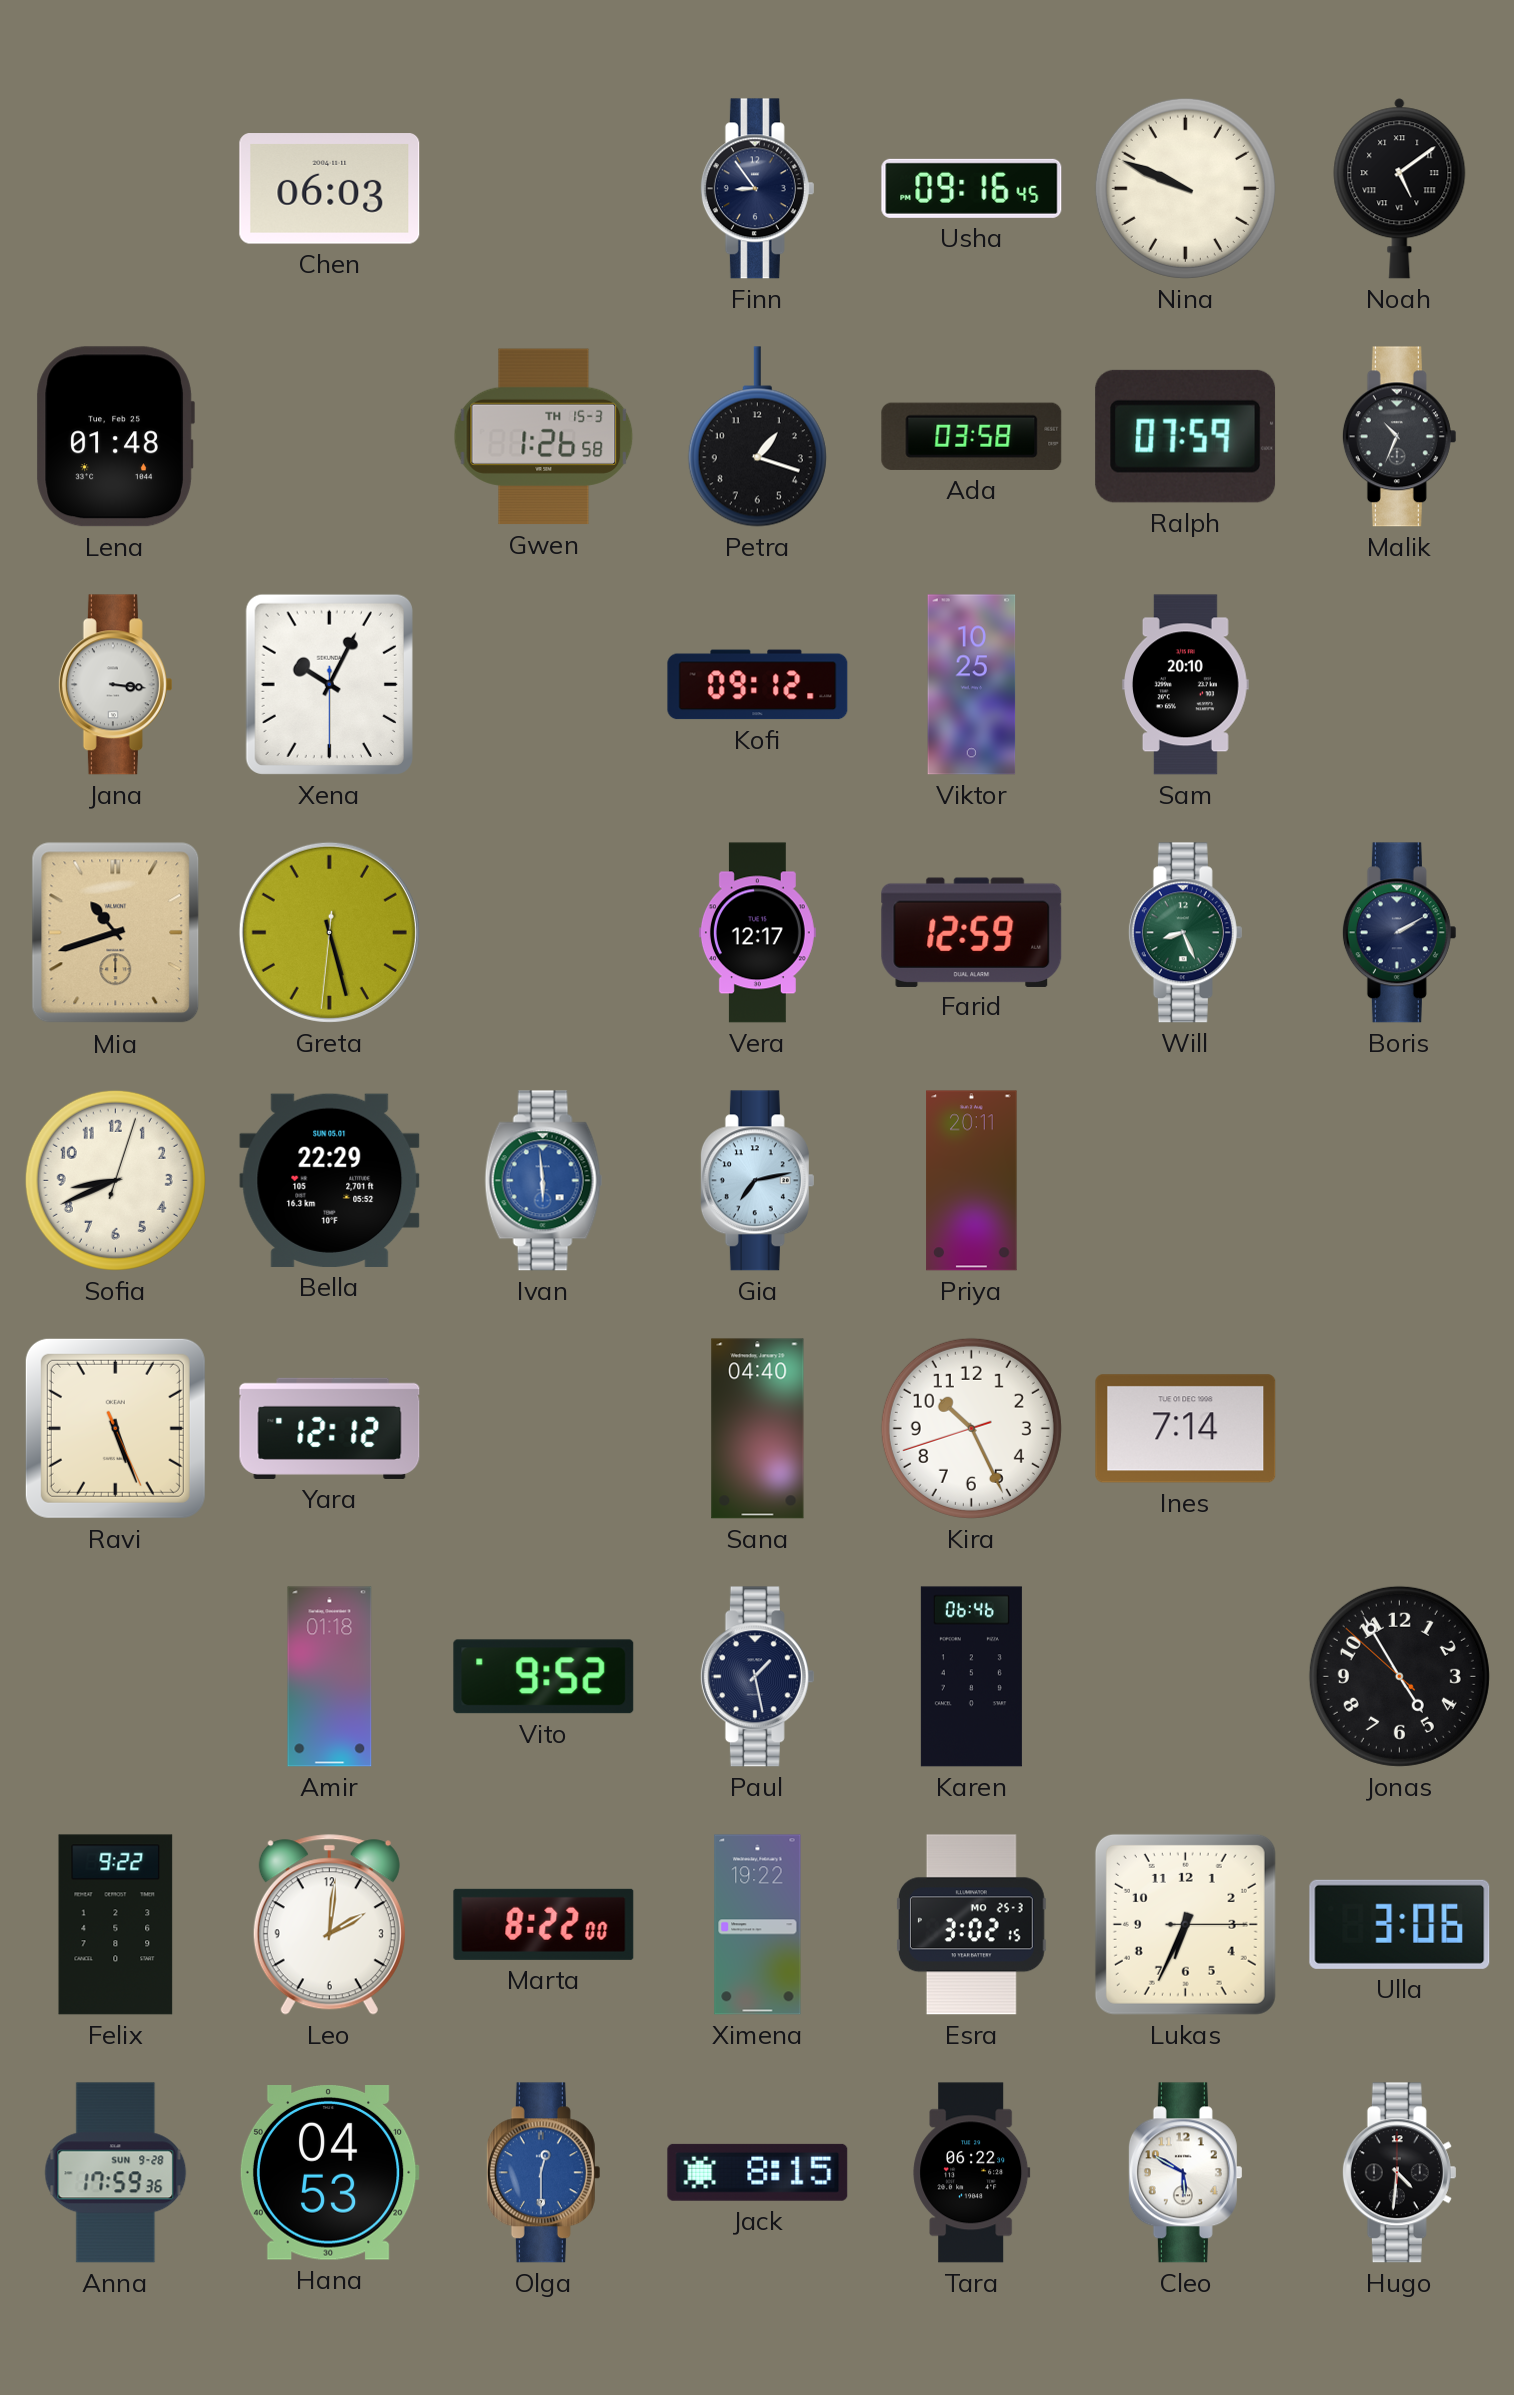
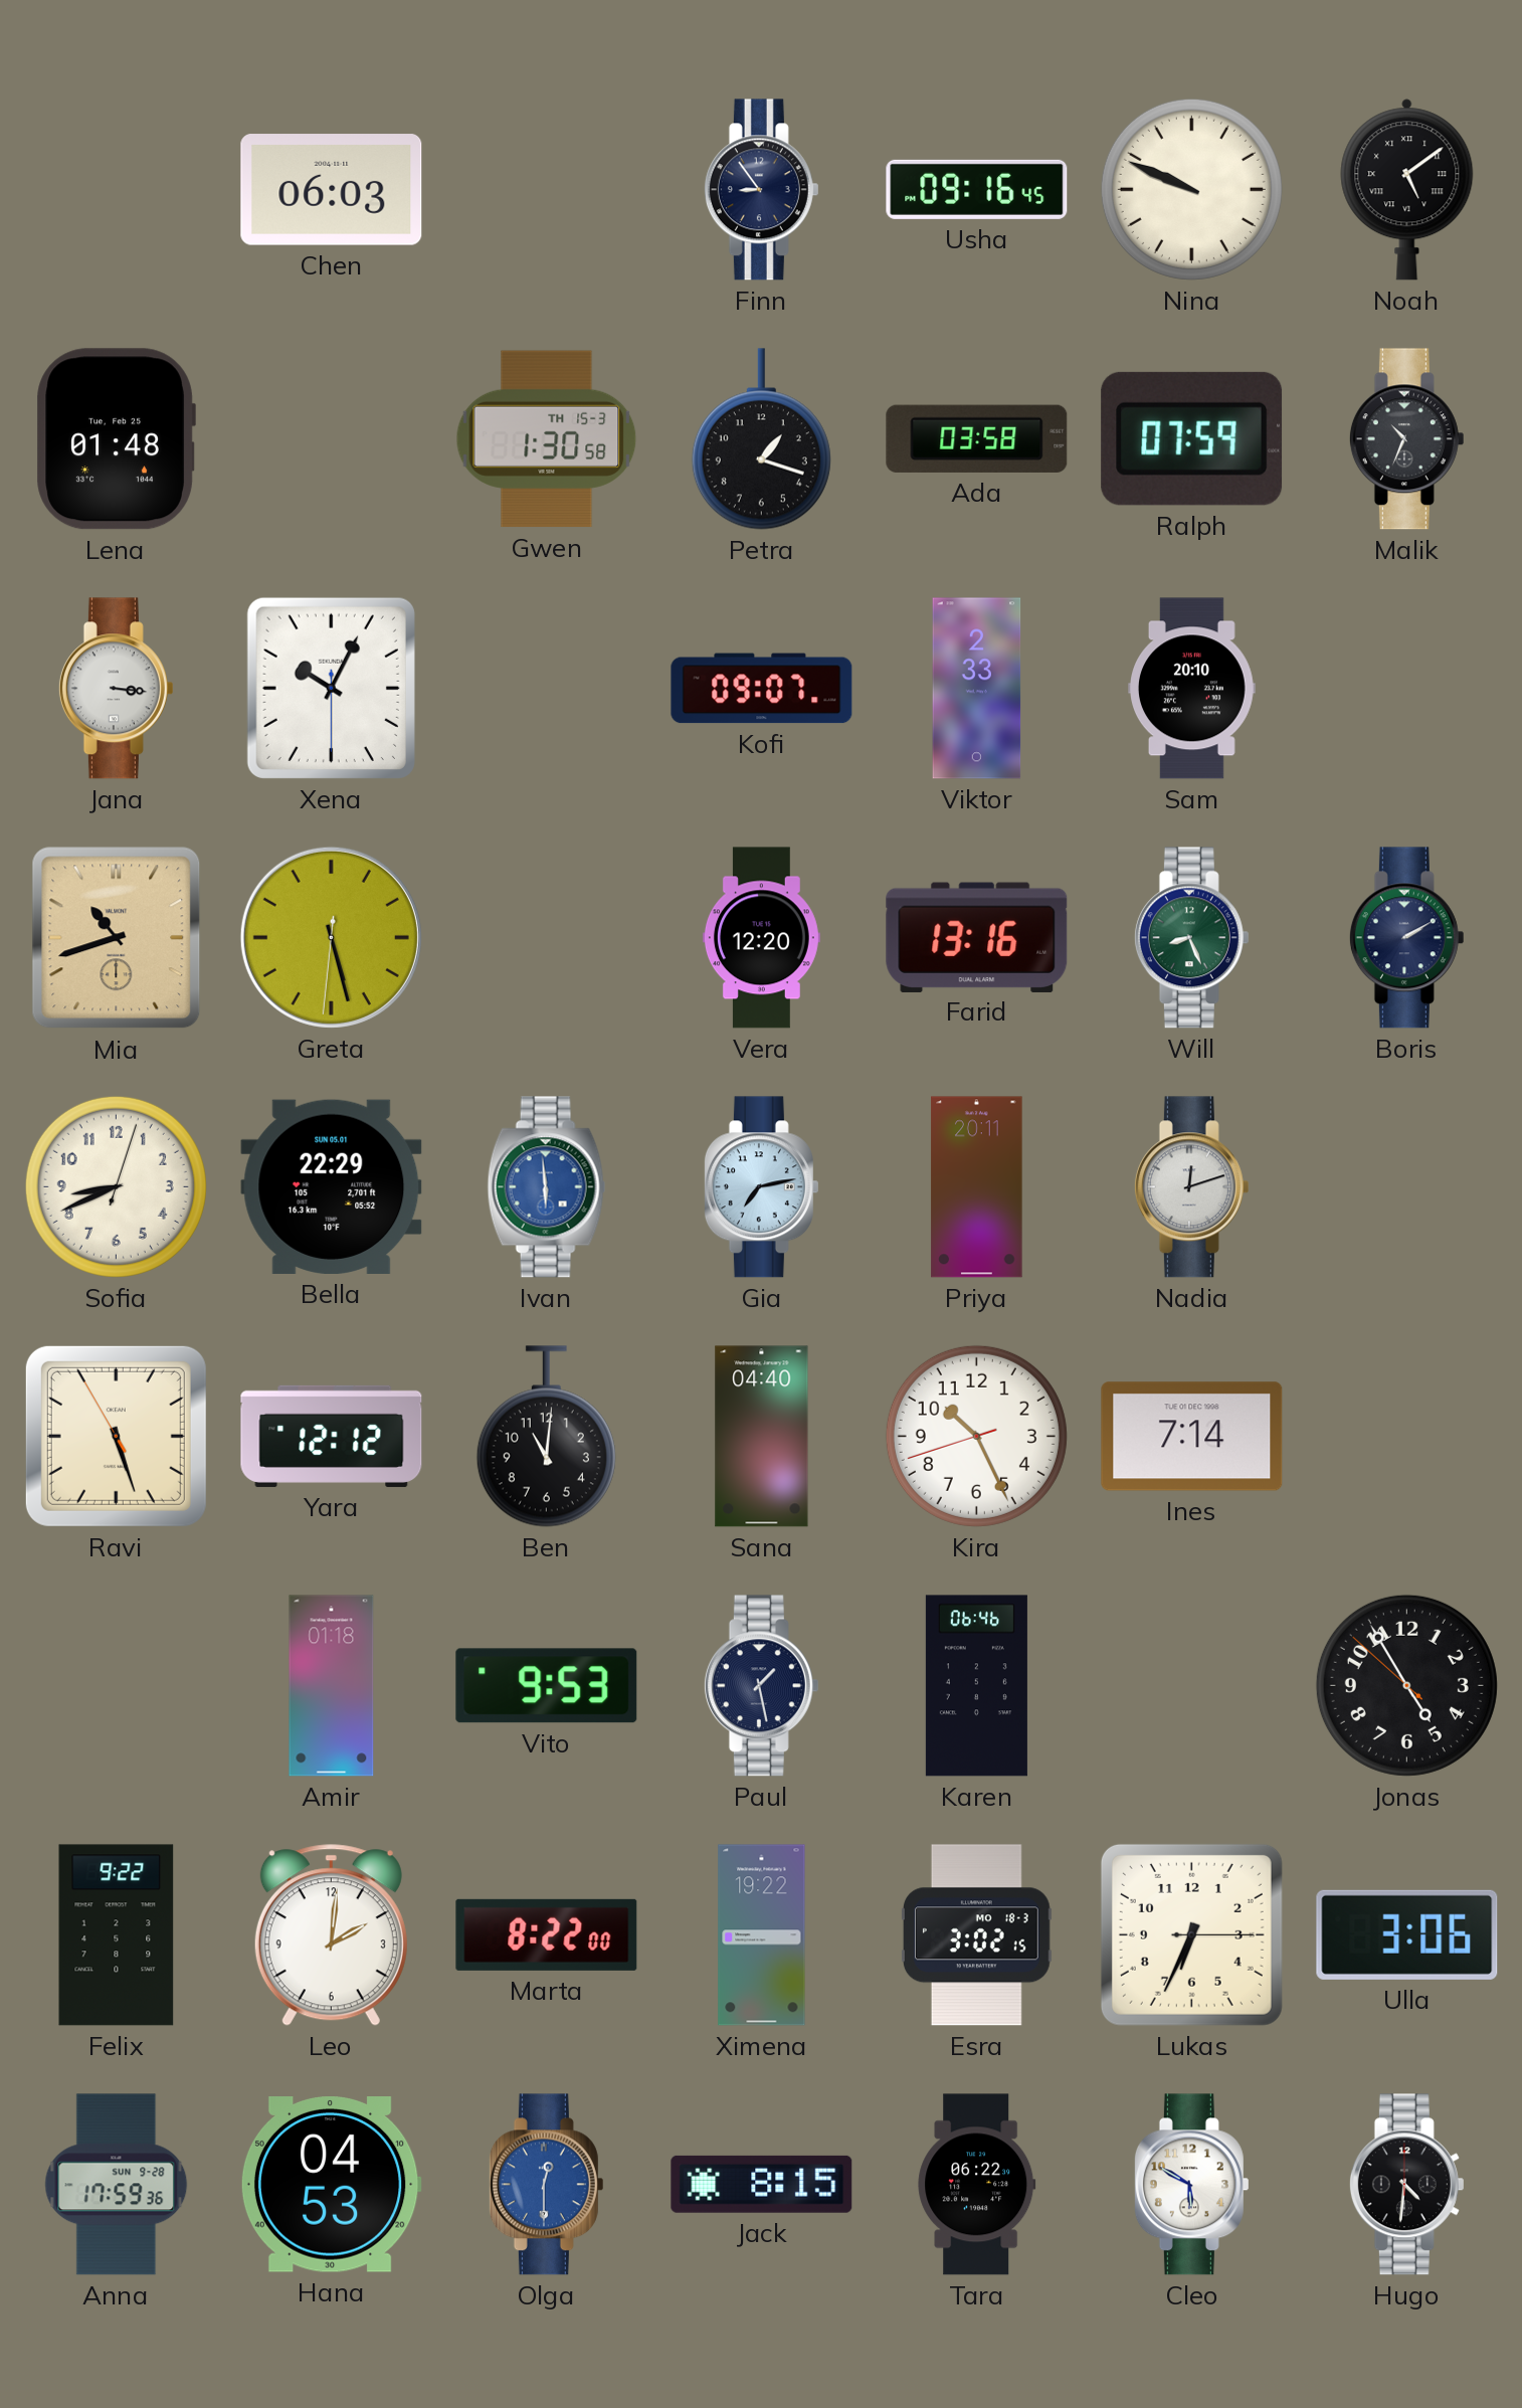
Gwen: 1:26 -> 1:30 (547, 439)
Kofi: 09:12 -> 09:07 (762, 689)
Viktor: 10:25 -> 2:33 (977, 689)
Vera: 12:17 -> 12:20 (761, 938)
Farid: 12:59 -> 13:16 (977, 937)
Nadia: none -> 12:12 (1191, 1187)
Ravi: 5:26:26 -> 5:26:55 (116, 1436)
Ben: none -> 11:01 (546, 1437)
Vito: 9:52 -> 9:53 (547, 1686)
Esra date: MO 25-3 -> MO 18-3 (976, 1935)
